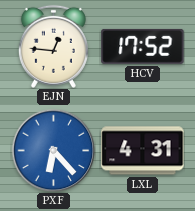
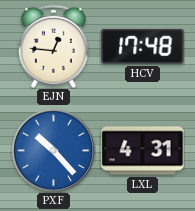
HCV: 17:52 -> 17:48 (143, 46)
PXF: 6:23 -> 10:23 (53, 150)
